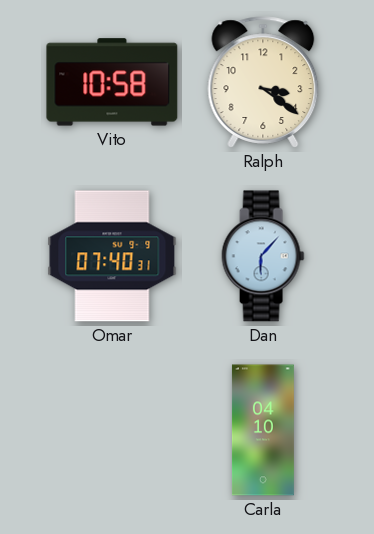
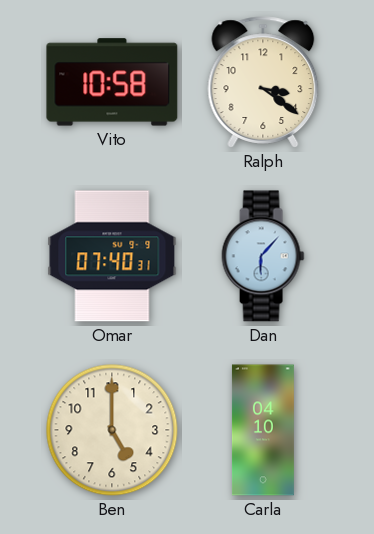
Ben: none -> 5:00 (112, 430)
